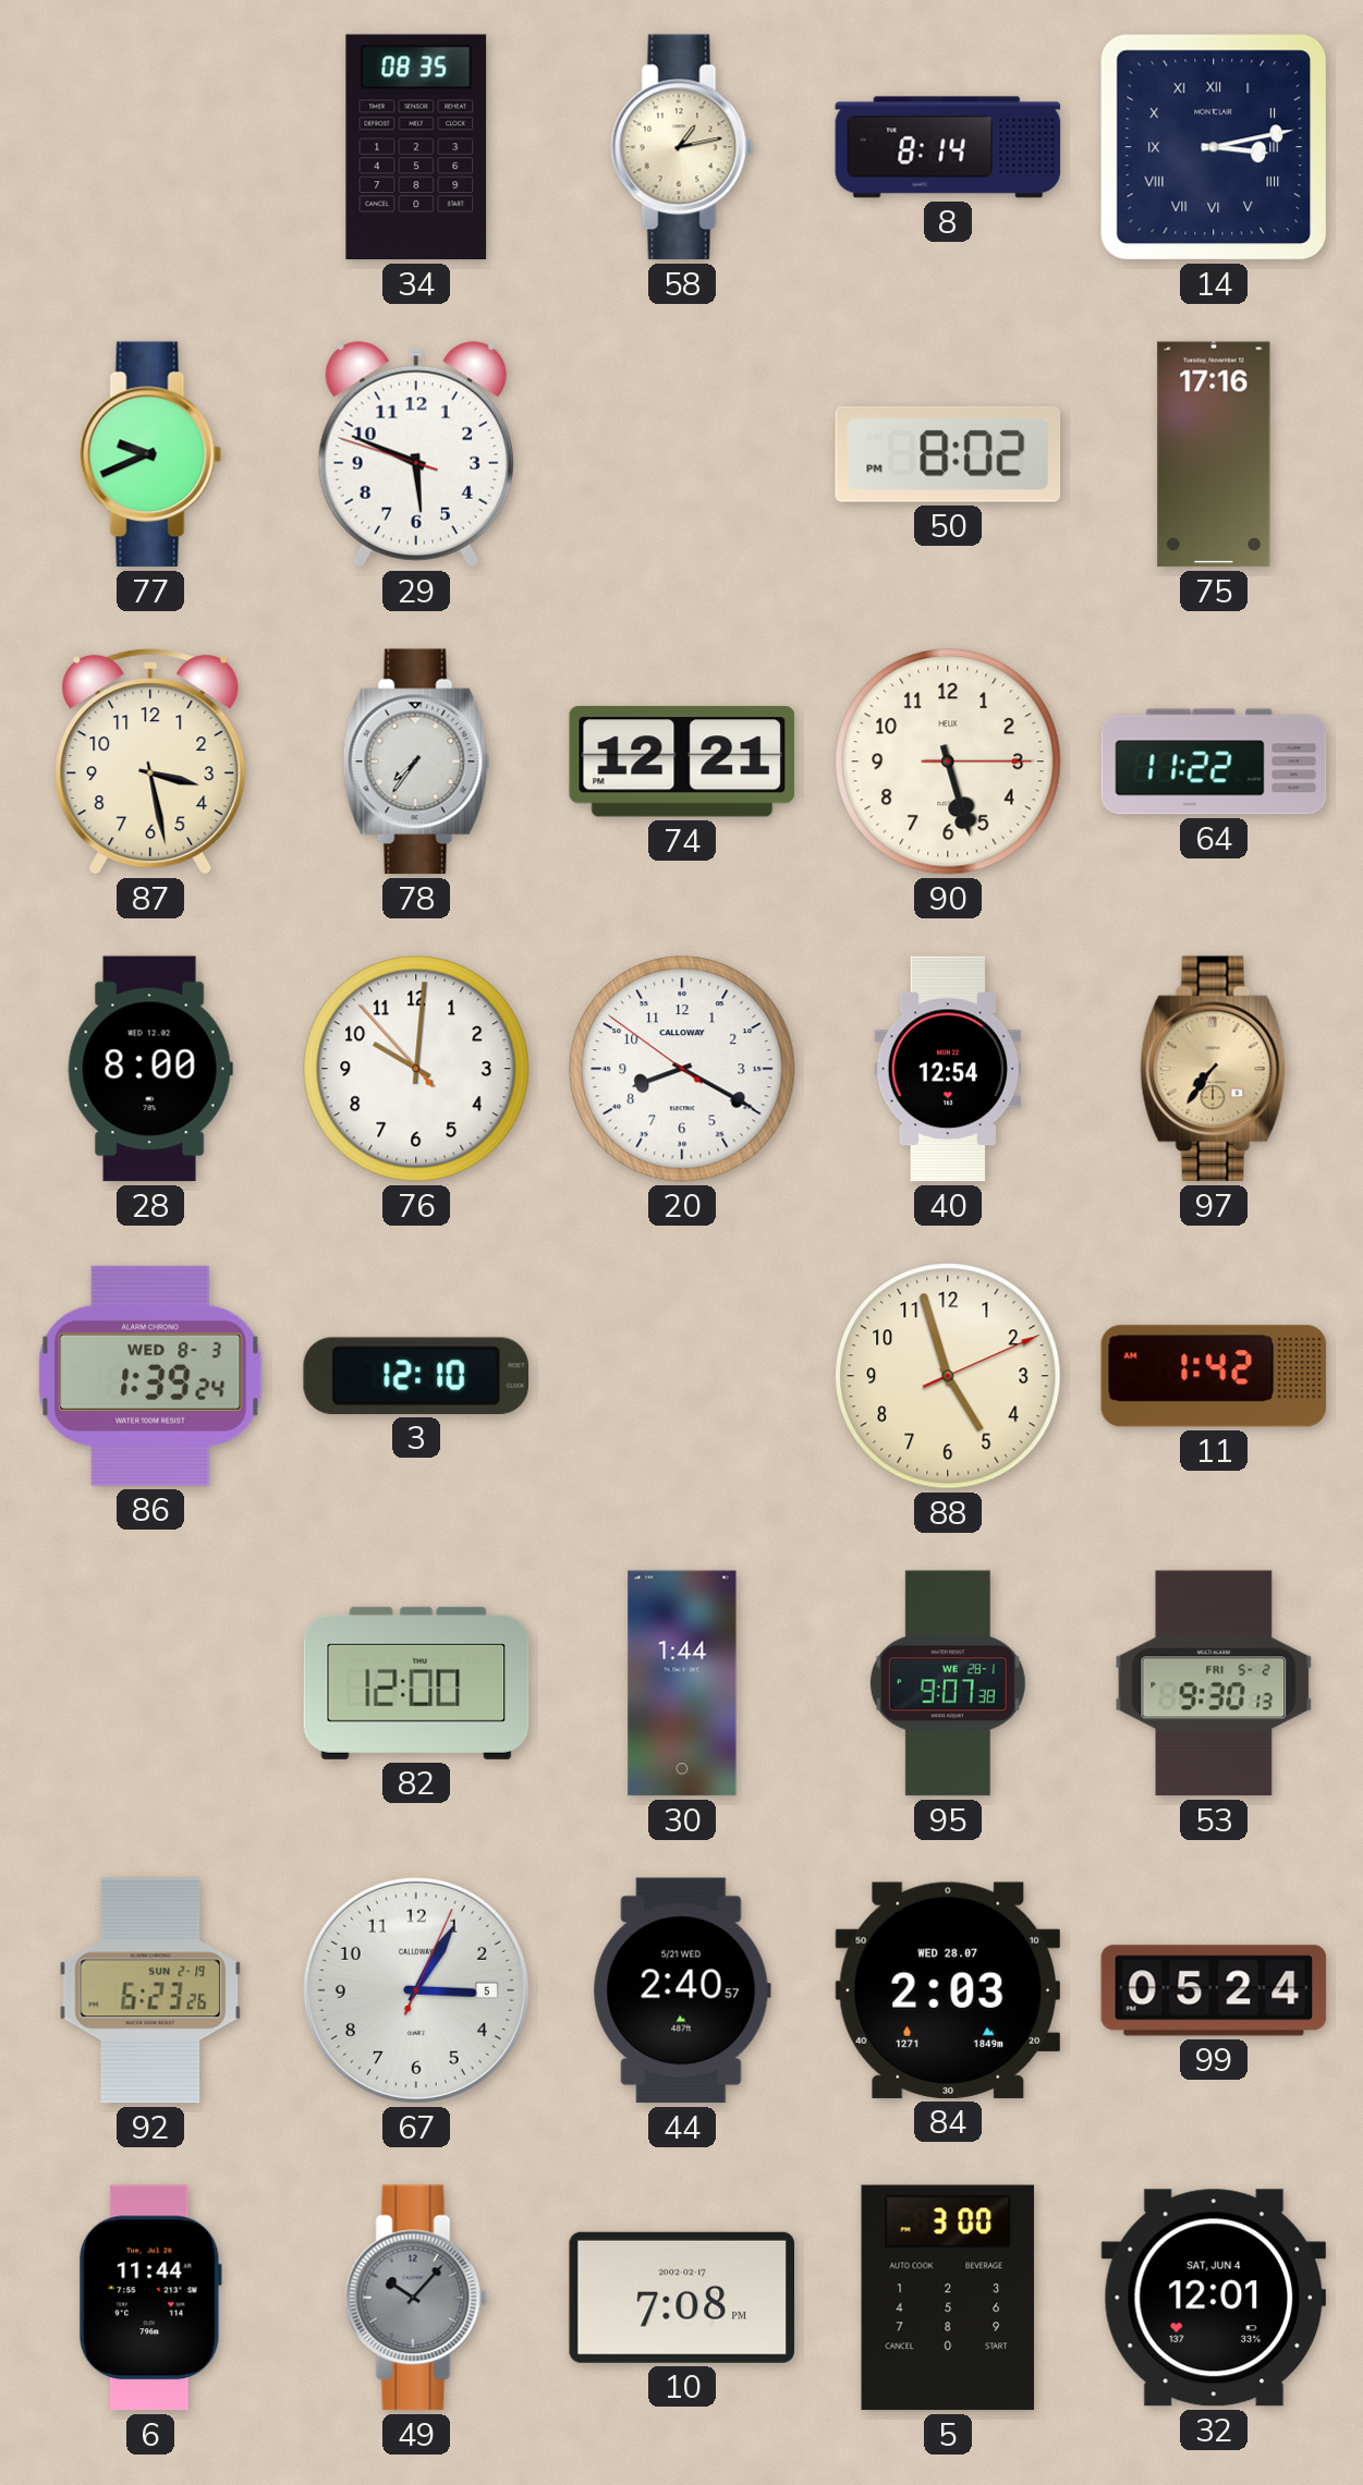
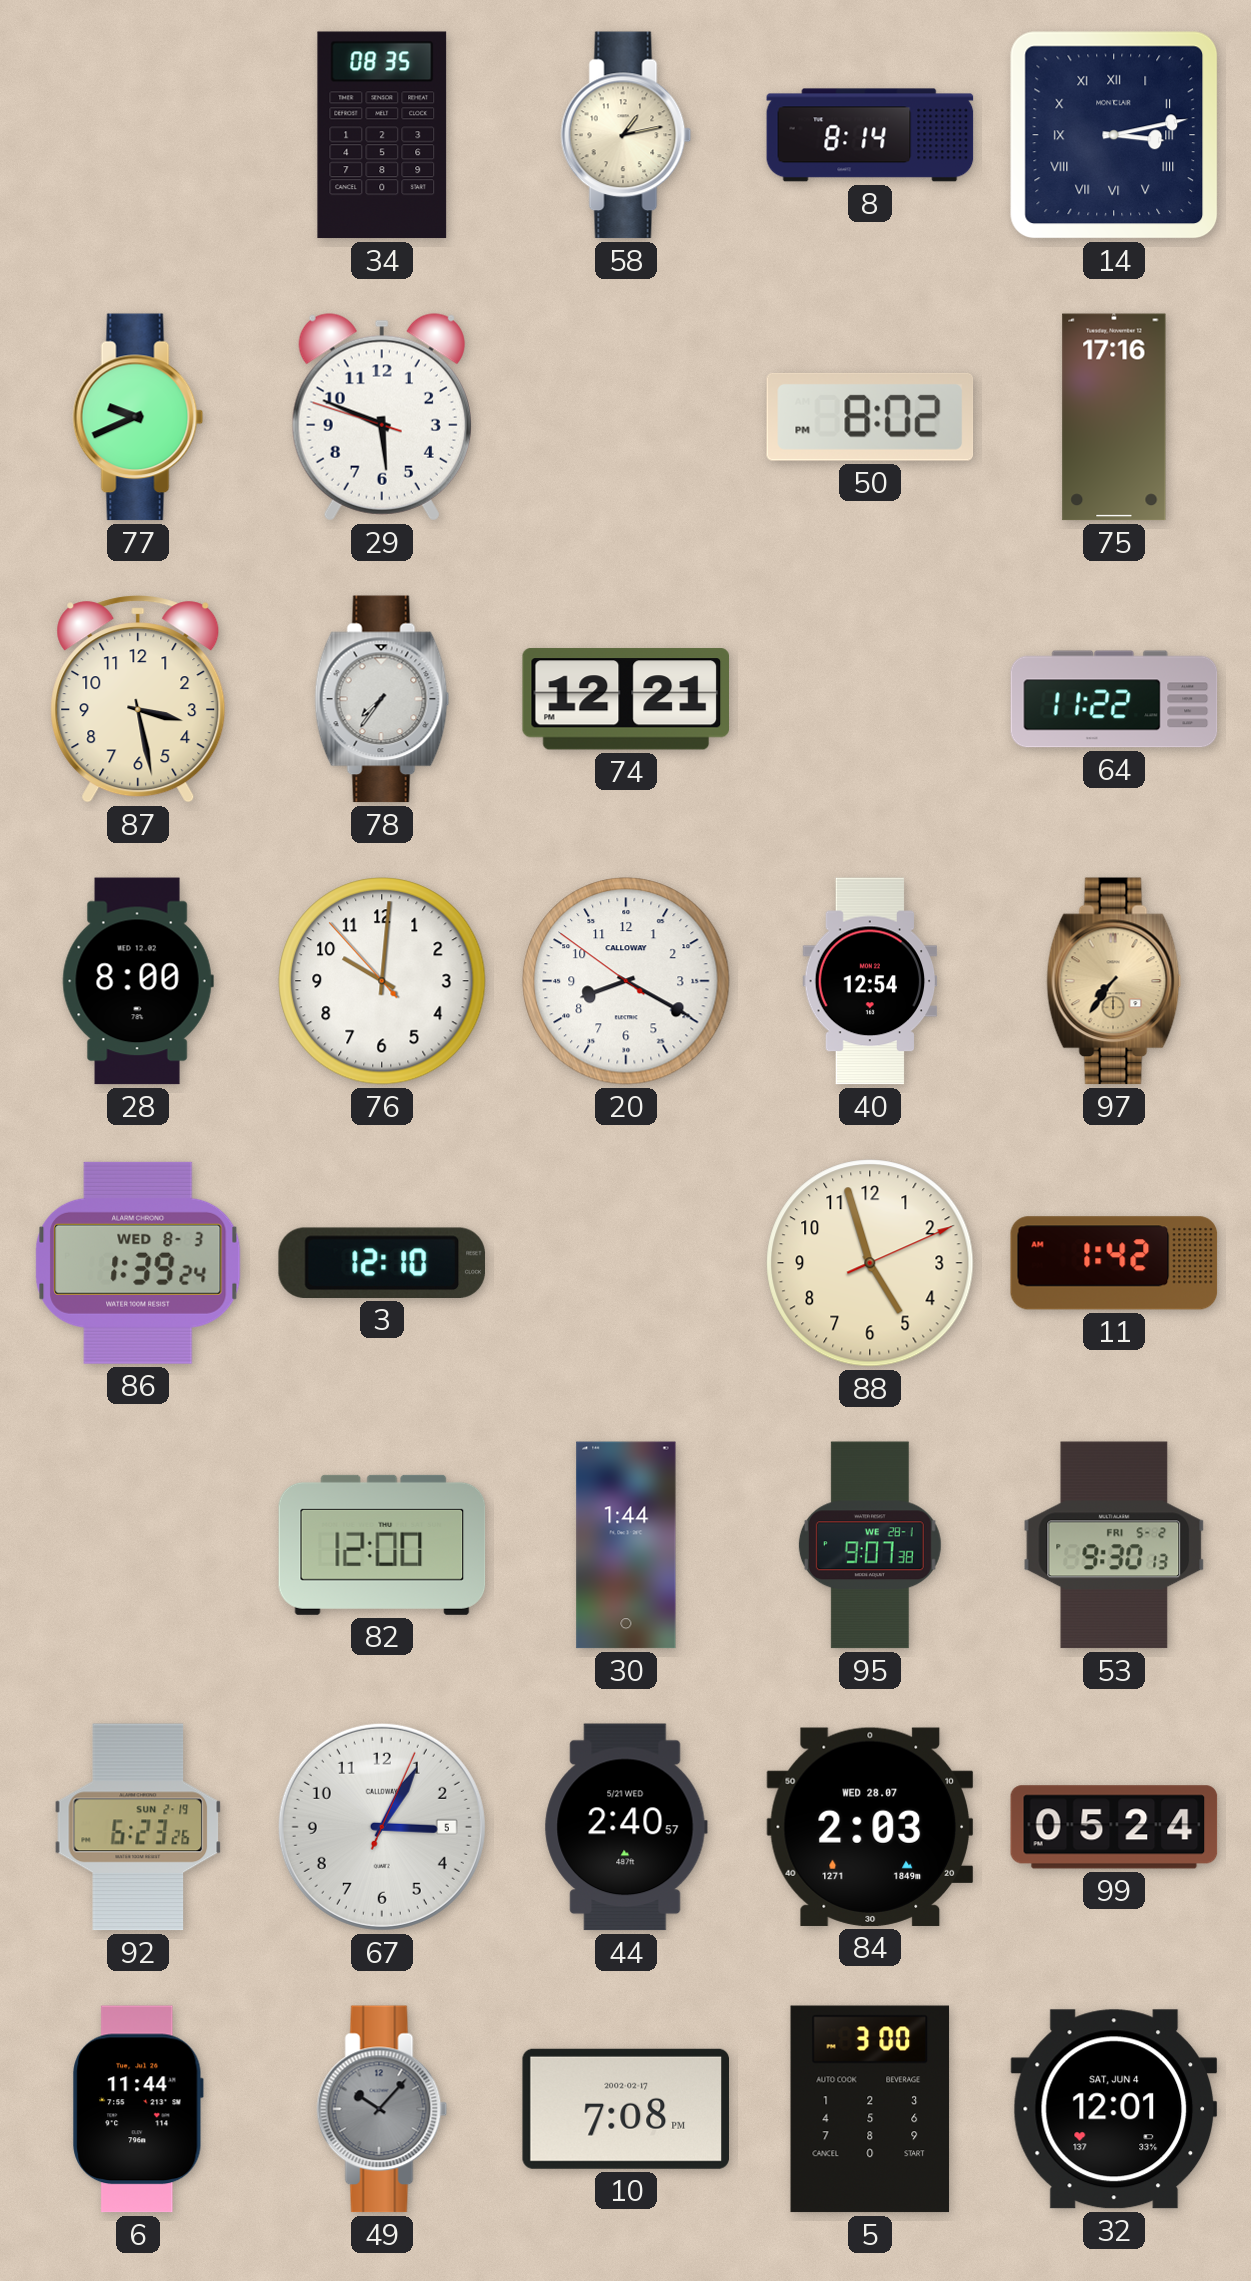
90: 5:27 -> none (948, 762)
